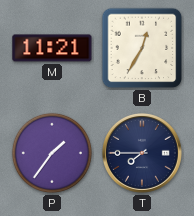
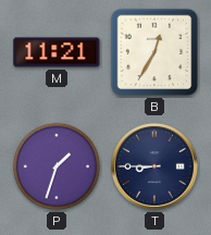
P: 1:36 -> 1:33 (57, 166)
T: 7:45 -> 8:45 (154, 166)
